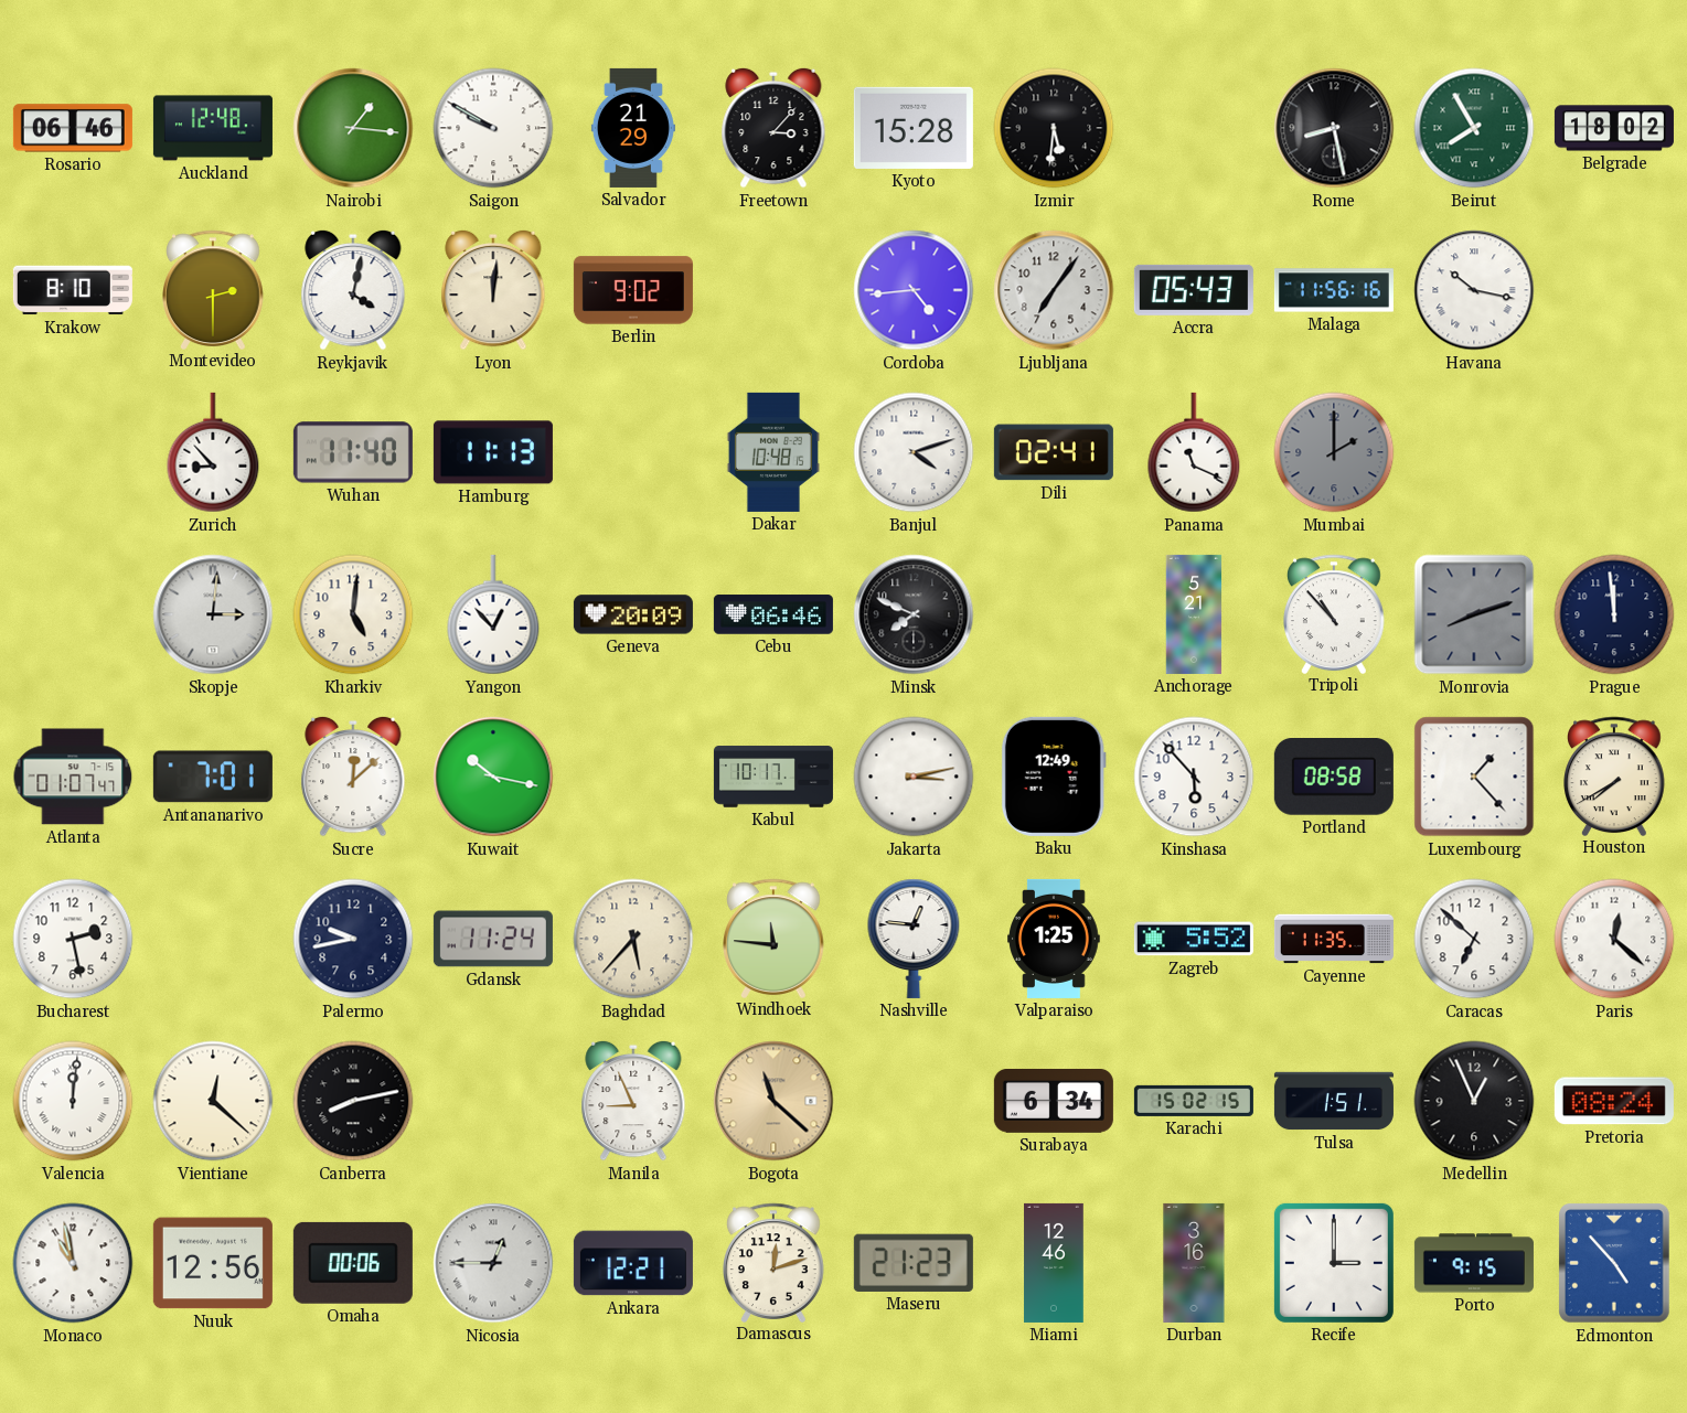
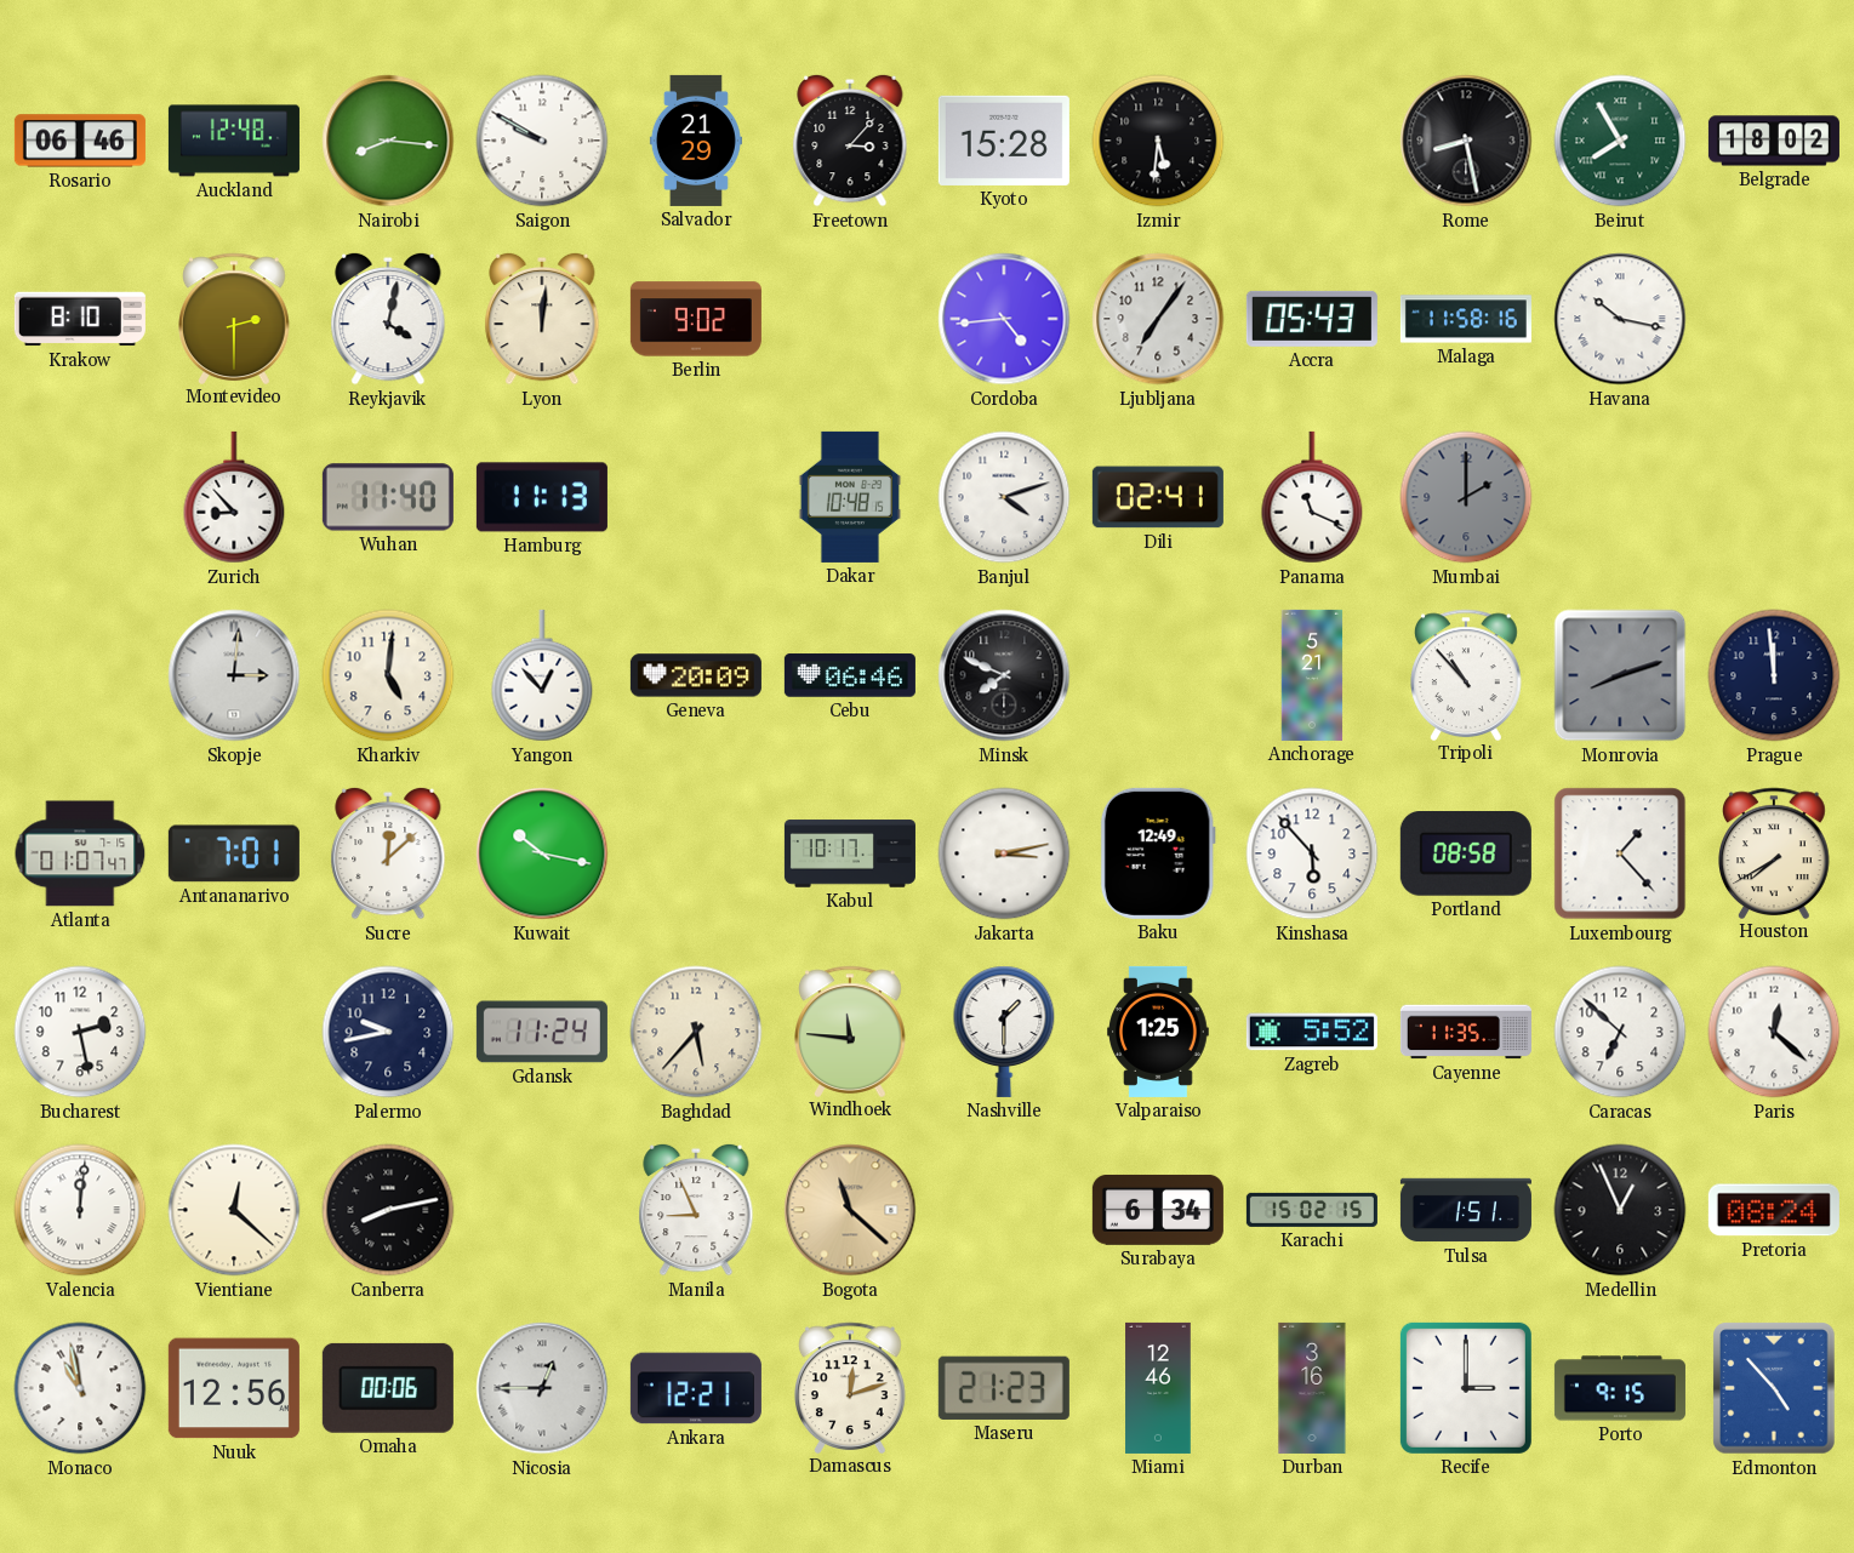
Nairobi: 1:16 -> 8:16 (388, 141)
Malaga: 11:56 -> 11:58 (1466, 319)
Nashville: 12:46 -> 1:30 (1004, 1032)
